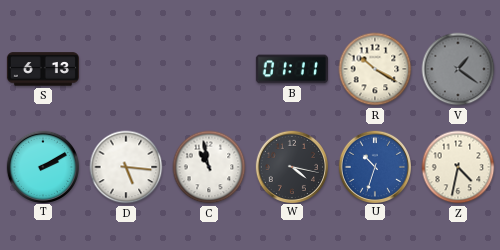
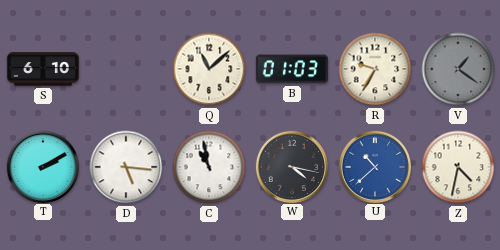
S: 6:13 -> 6:10 (43, 69)
Q: none -> 11:08 (209, 69)
B: 01:11 -> 01:03 (292, 69)
R: 10:20 -> 9:35 (375, 69)
U: 10:33 -> 10:38 (374, 166)
